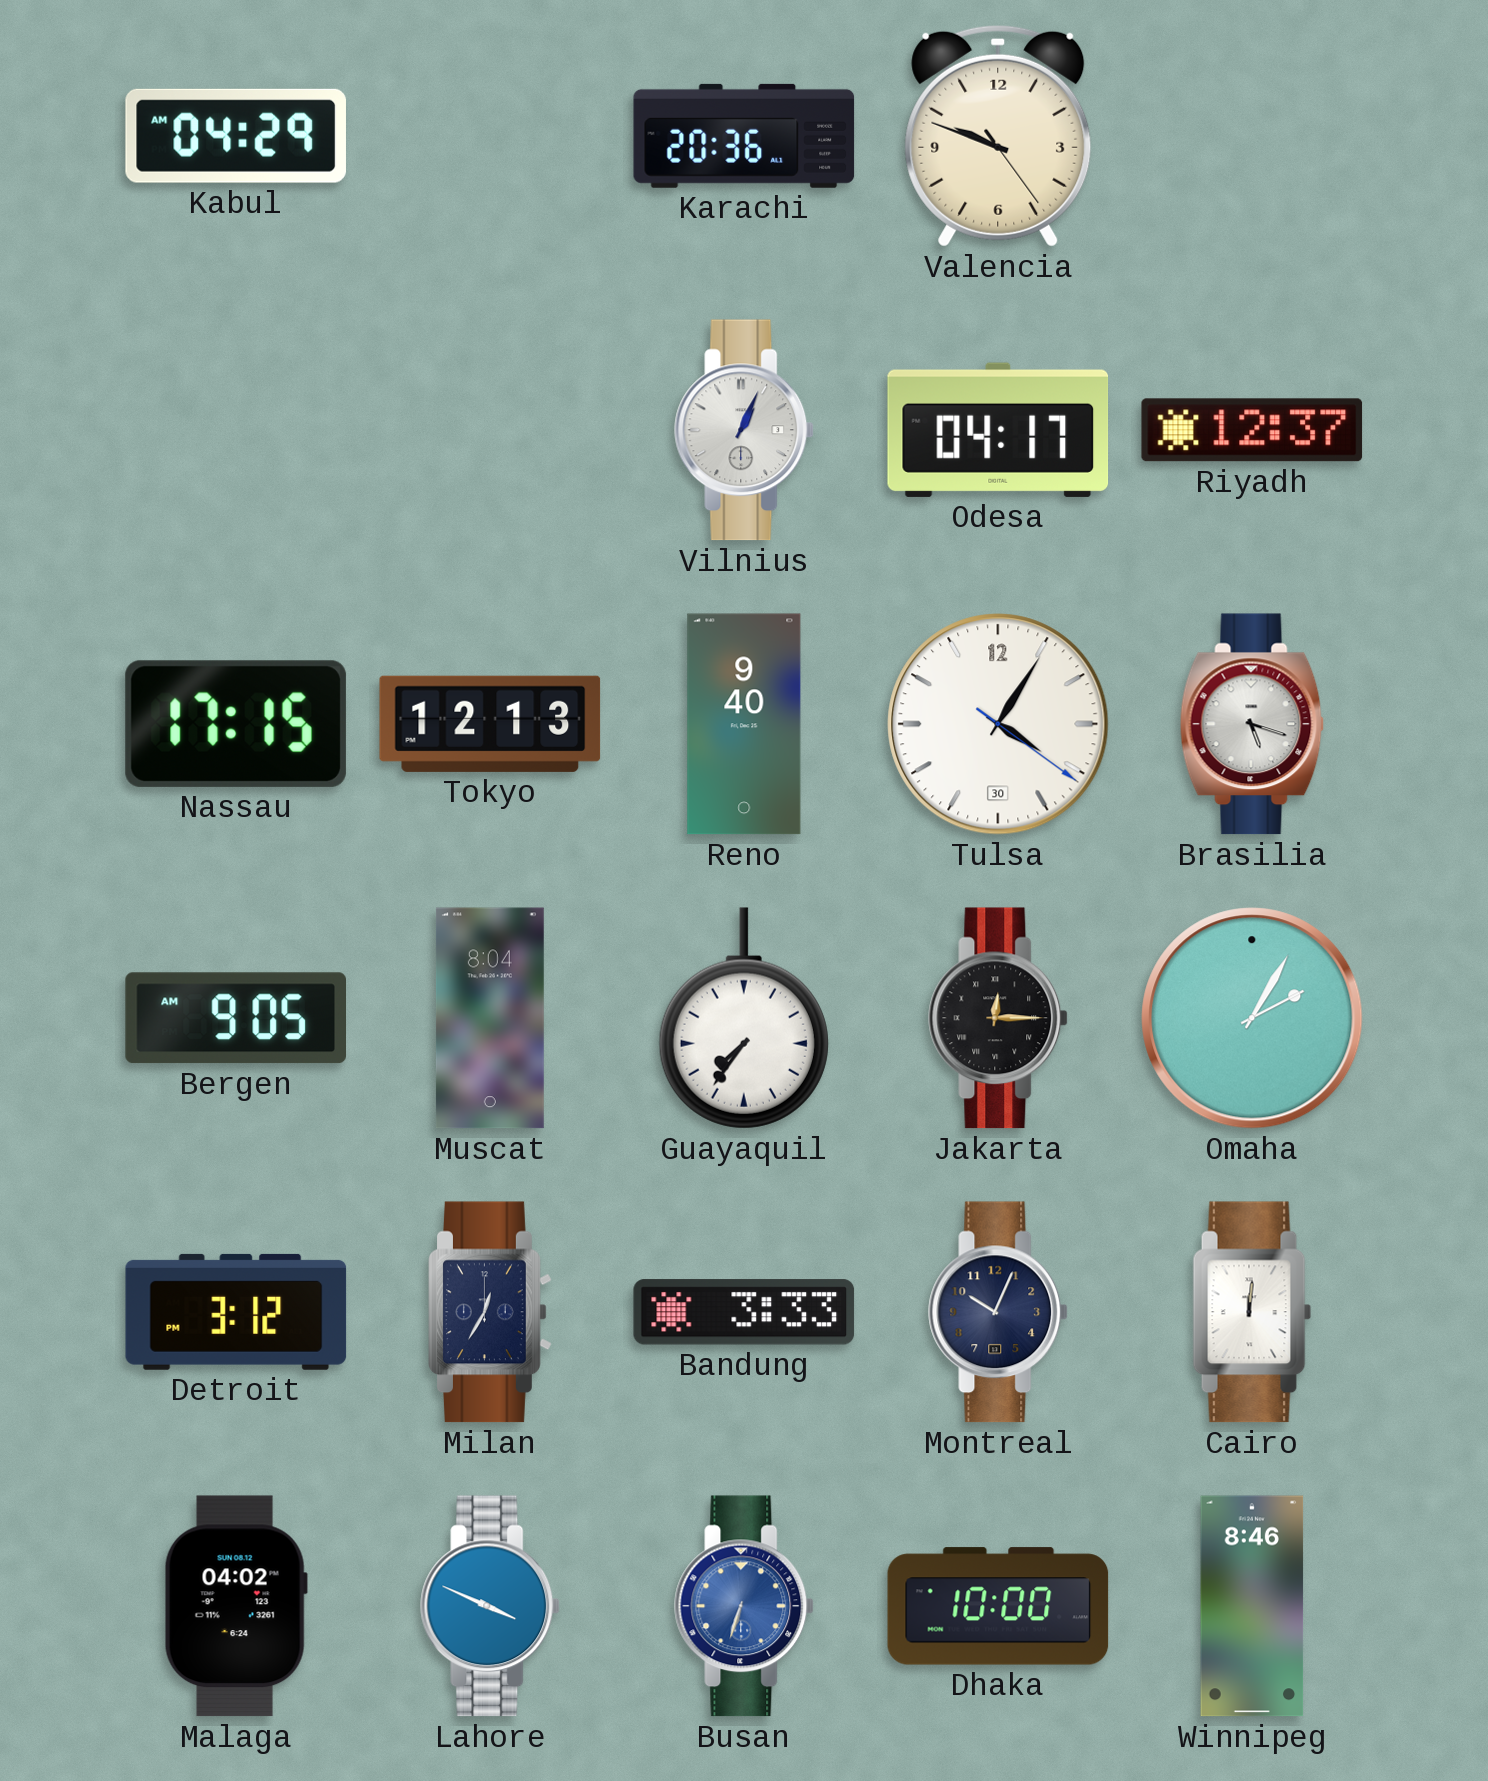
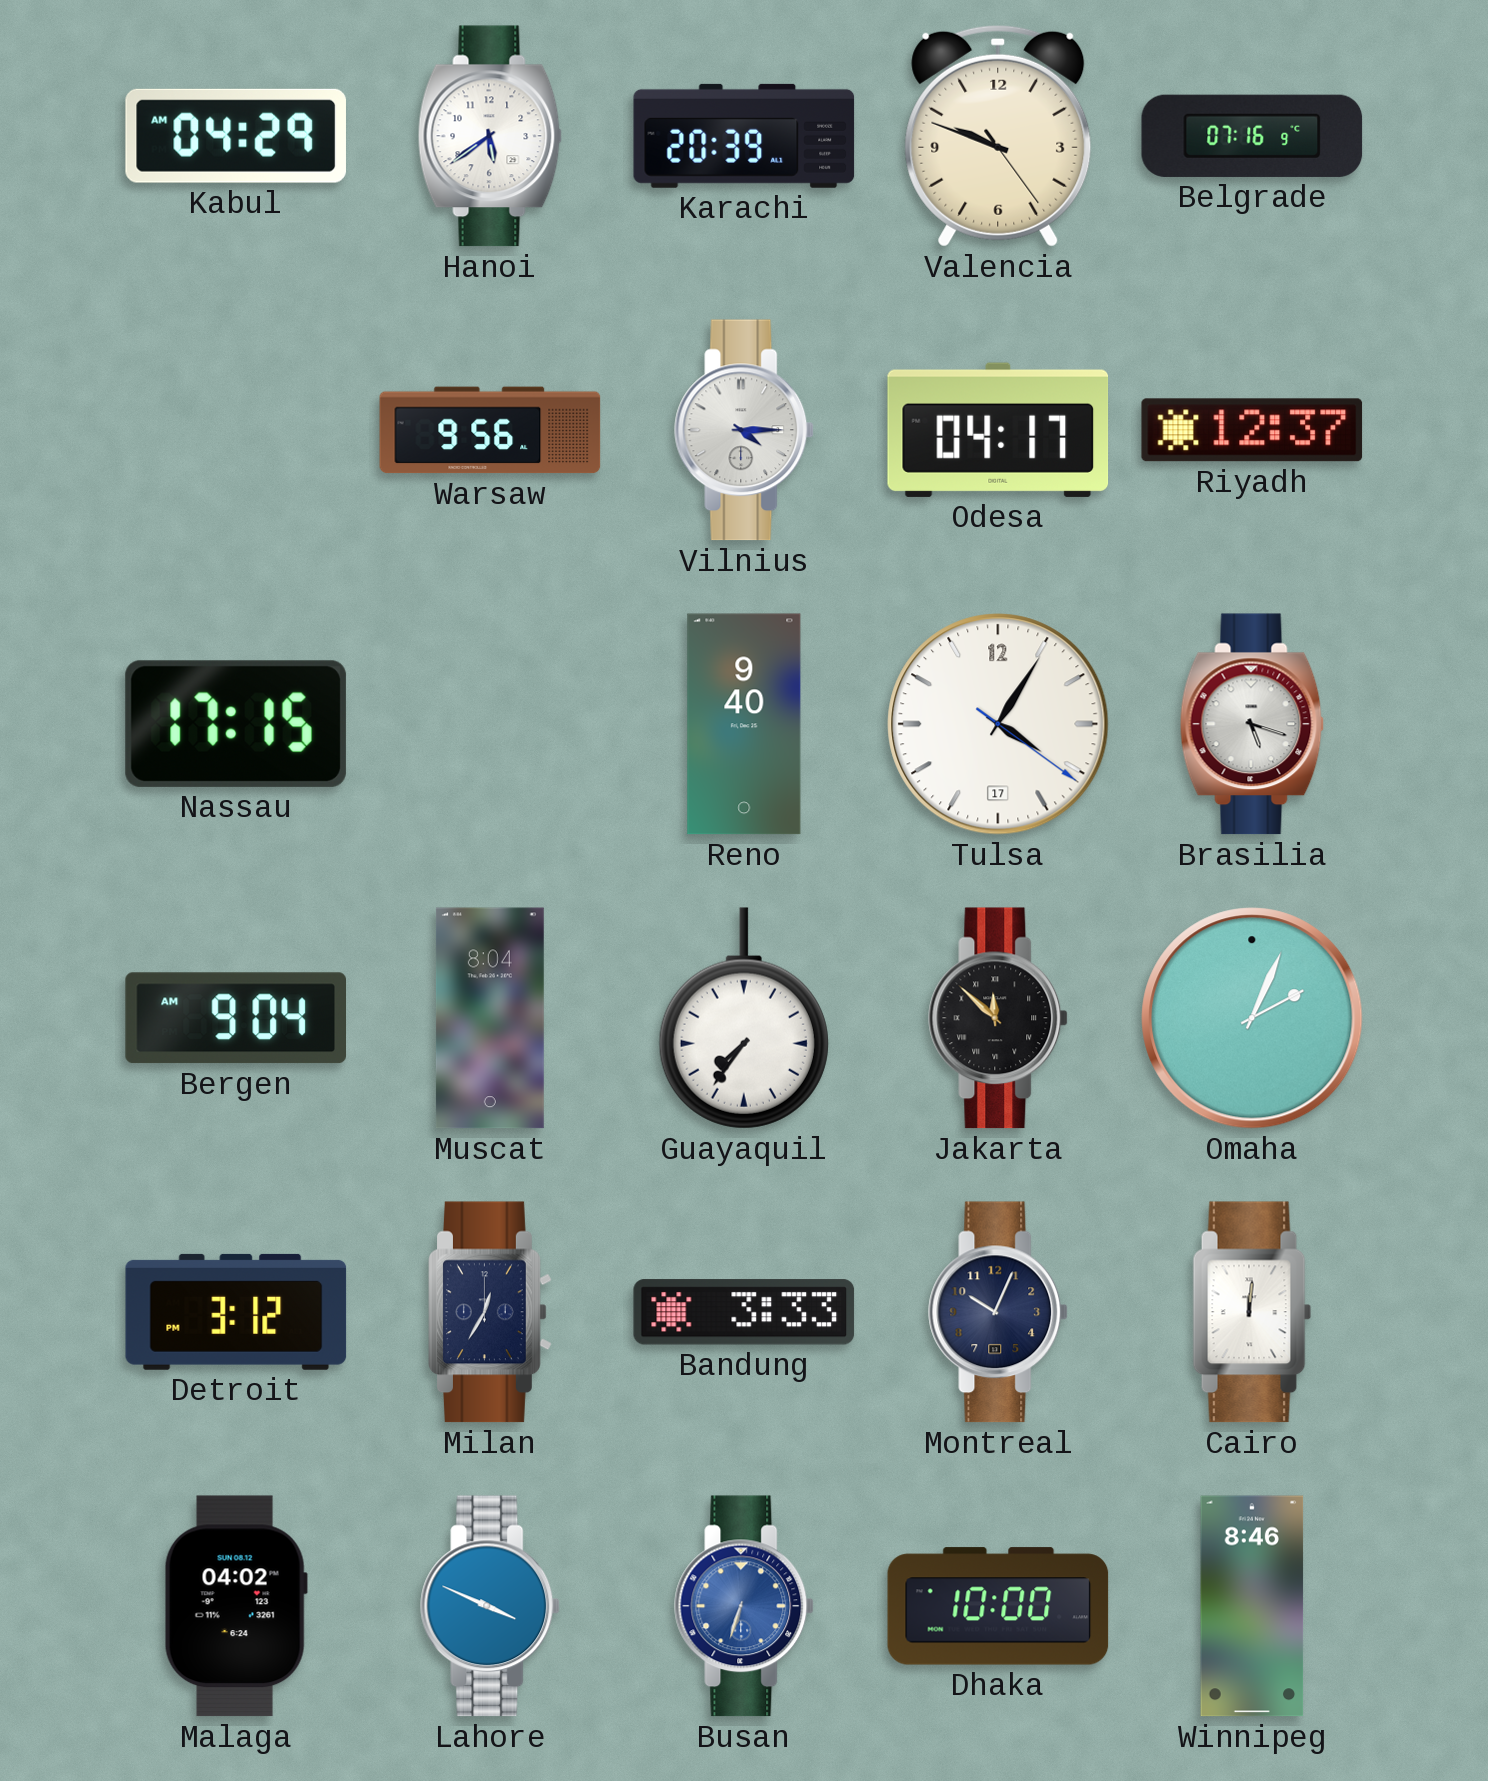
Hanoi: none -> 5:39 (490, 136)
Karachi: 20:36 -> 20:39 (744, 136)
Belgrade: none -> 07:16 (1252, 136)
Warsaw: none -> 9:56 (490, 430)
Vilnius: 1:04 -> 4:15 (745, 430)
Tokyo: 12:13 -> none (490, 724)
Tulsa date: 30 -> 17 (998, 724)
Bergen: 9:05 -> 9:04 (235, 1018)
Jakarta: 12:15 -> 11:52 (999, 1018)
Omaha: 2:05 -> 2:04 (1252, 1018)
